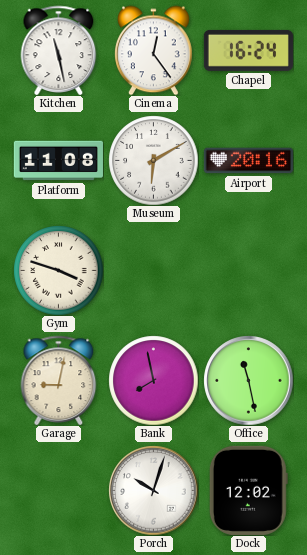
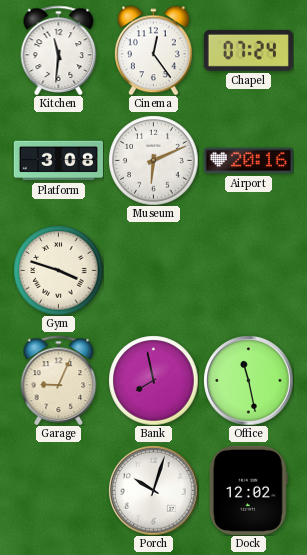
Kitchen: 11:28 -> 11:31 (59, 50)
Chapel: 16:24 -> 07:24 (248, 50)
Platform: 11:08 -> 3:08 (58, 161)
Museum: 6:10 -> 6:11 (153, 160)
Garage: 9:02 -> 9:04 (59, 380)
